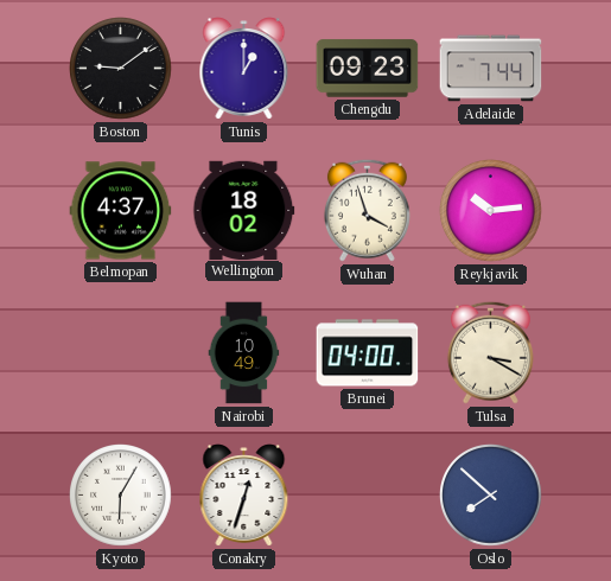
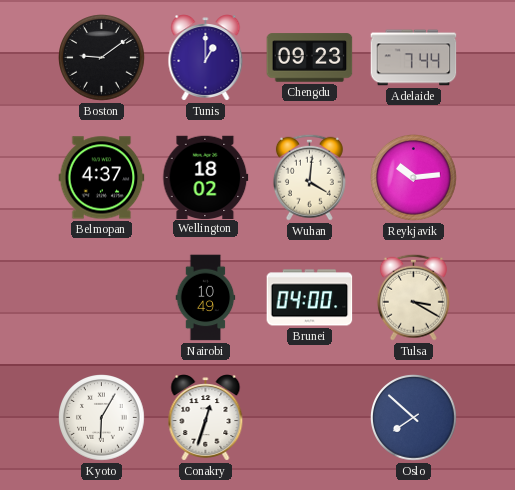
Wuhan: 3:57 -> 4:01 (309, 177)
